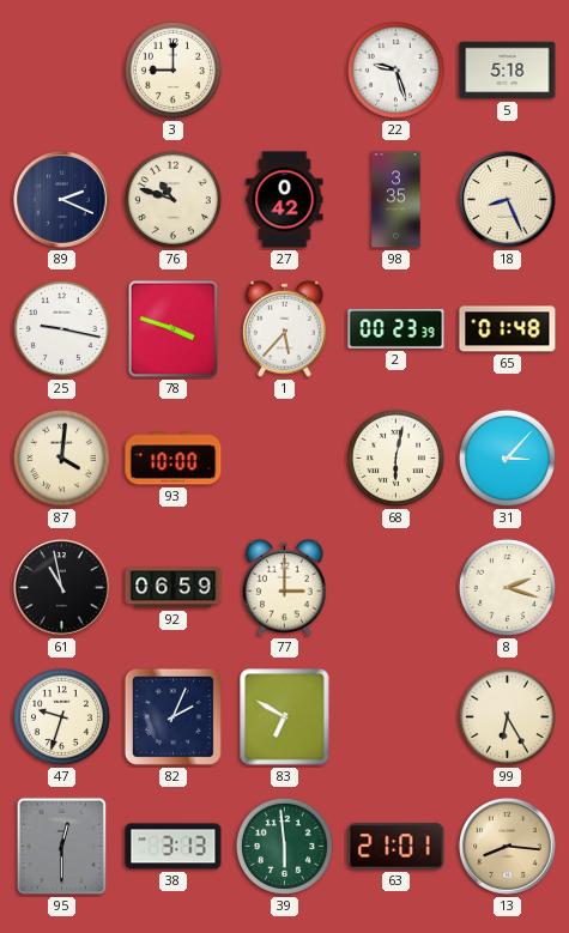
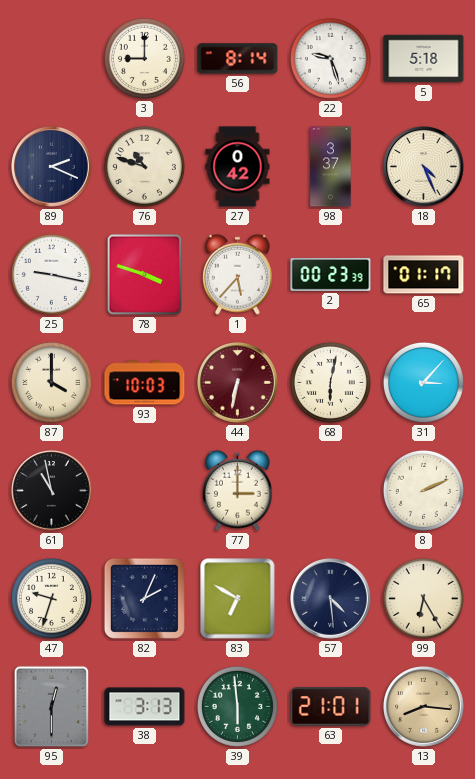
56: none -> 8:14 (238, 59)
98: 3:35 -> 3:37 (331, 167)
18: 8:26 -> 4:26 (424, 167)
65: 01:48 -> 01:17 (424, 275)
87: 4:01 -> 4:00 (51, 382)
93: 10:00 -> 10:03 (145, 383)
44: none -> 6:32 (238, 383)
92: 06:59 -> none (174, 588)
8: 2:18 -> 2:11 (423, 490)
57: none -> 4:29 (331, 599)
